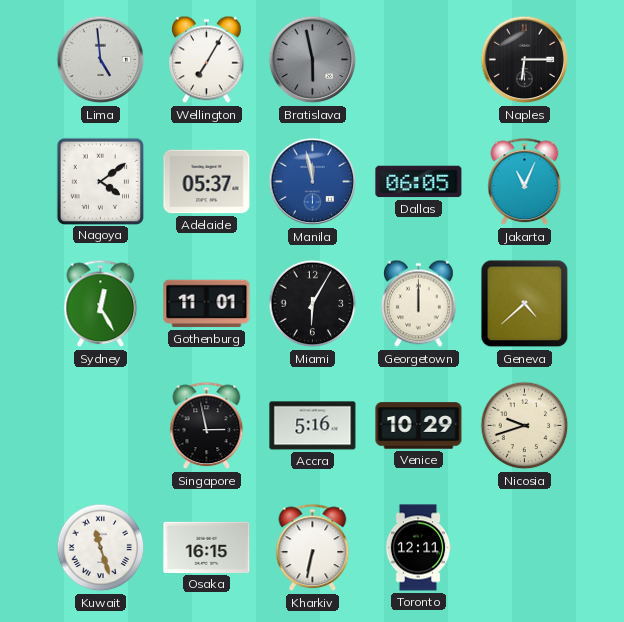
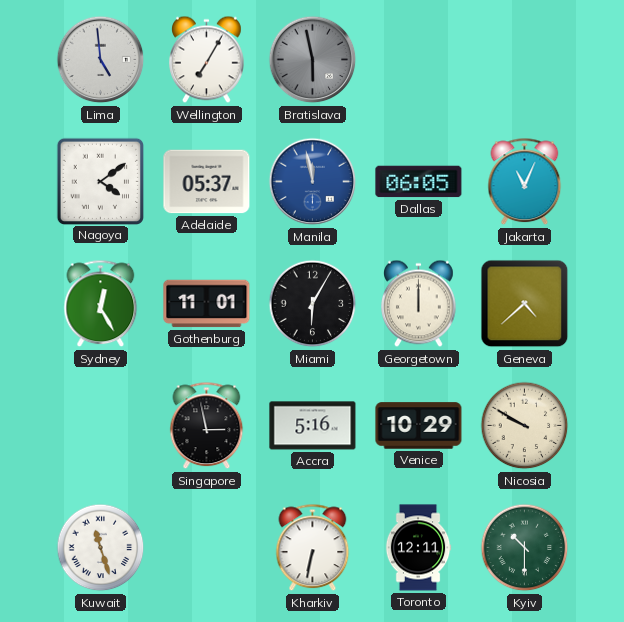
Naples: 6:15 -> none (525, 60)
Nicosia: 9:42 -> 9:50 (525, 426)
Osaka: 16:15 -> none (207, 547)
Kyiv: none -> 10:30 (525, 548)
